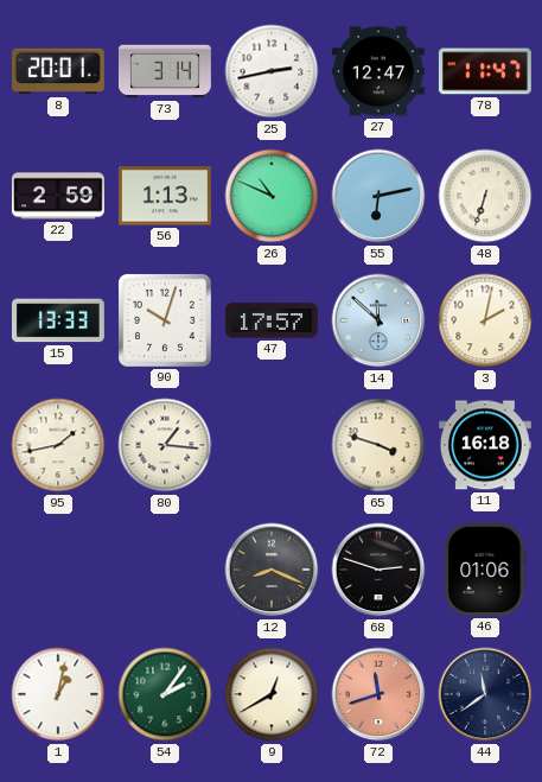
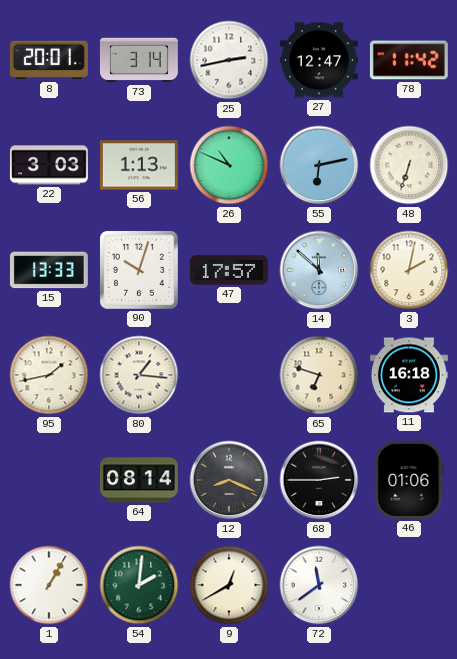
78: 11:47 -> 11:42 (409, 60)
22: 2:59 -> 3:03 (49, 165)
65: 3:48 -> 6:48 (319, 375)
64: none -> 08:14 (139, 480)
68: 2:48 -> 2:45 (319, 480)
1: 1:02 -> 1:05 (49, 585)
54: 2:06 -> 2:01 (139, 585)
72: 11:42 -> 11:39 (319, 585)
72 dial: salmon -> white (319, 585)
44: 11:39 -> none (485, 694)
